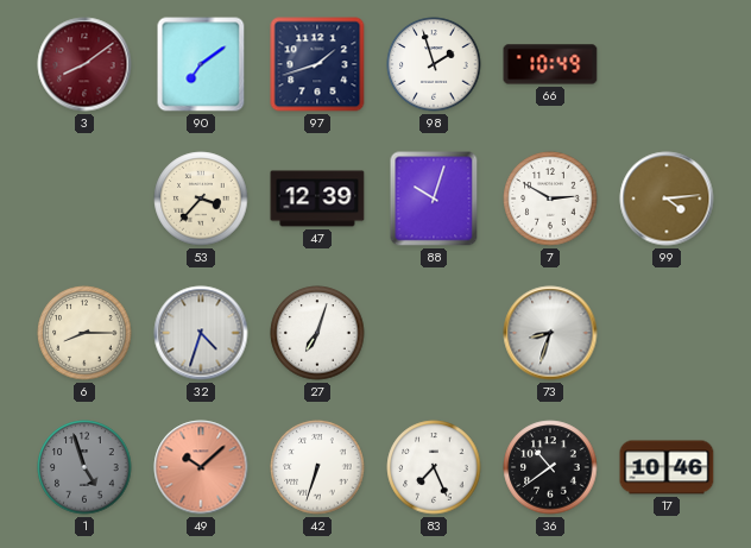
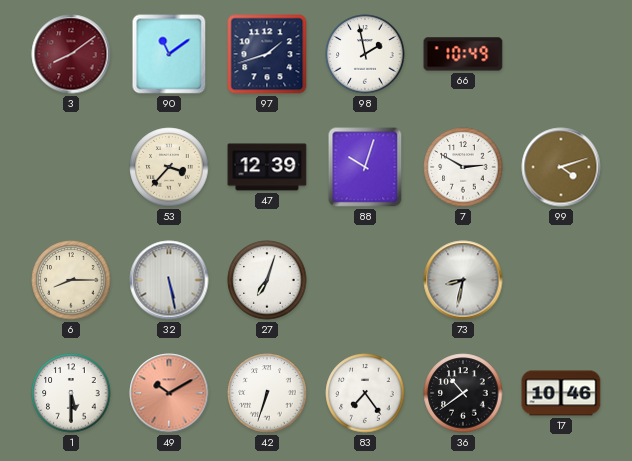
90: 7:09 -> 11:09 (169, 54)
98: 1:57 -> 1:58 (365, 54)
99: 4:14 -> 4:12 (561, 167)
32: 4:33 -> 5:28 (169, 280)
73: 8:33 -> 8:32 (463, 280)
1: 4:57 -> 5:30 (71, 393)
1 dial: grey -> white (71, 393)
49: 10:08 -> 10:10 (169, 393)
83: 7:26 -> 7:24 (365, 393)
